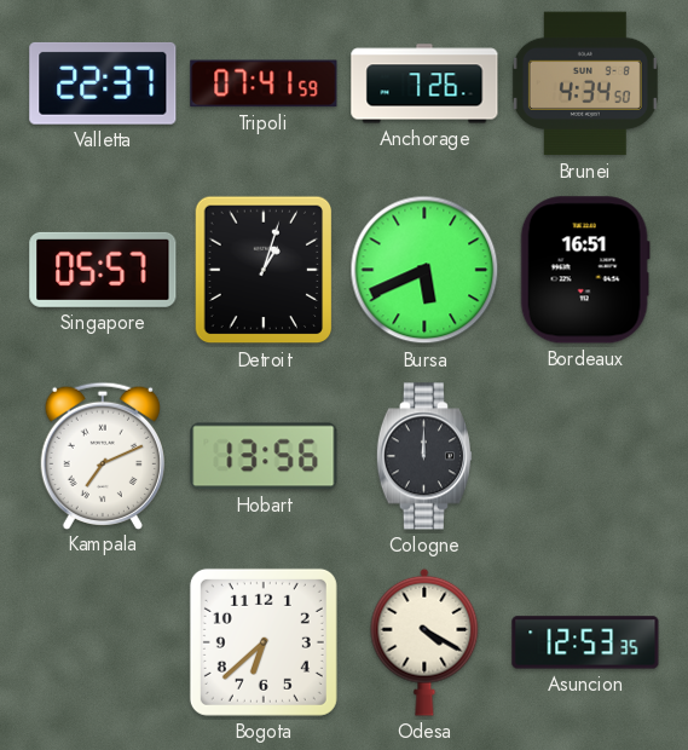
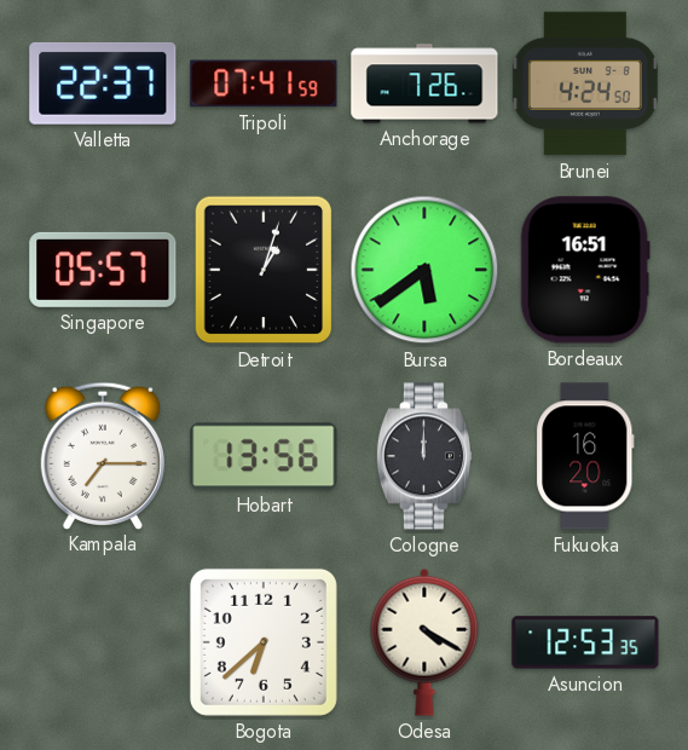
Brunei: 4:34 -> 4:24 (585, 83)
Bursa: 5:41 -> 5:39 (424, 270)
Kampala: 7:11 -> 7:15 (103, 455)
Fukuoka: none -> 16:20 (585, 456)
